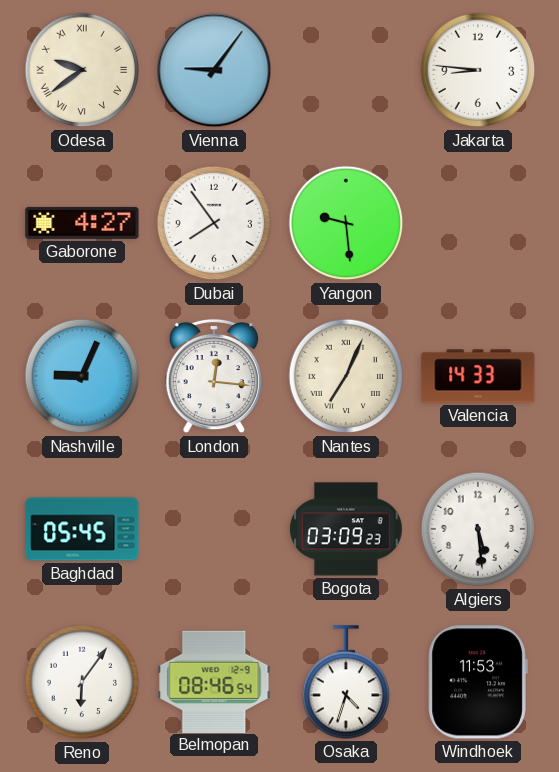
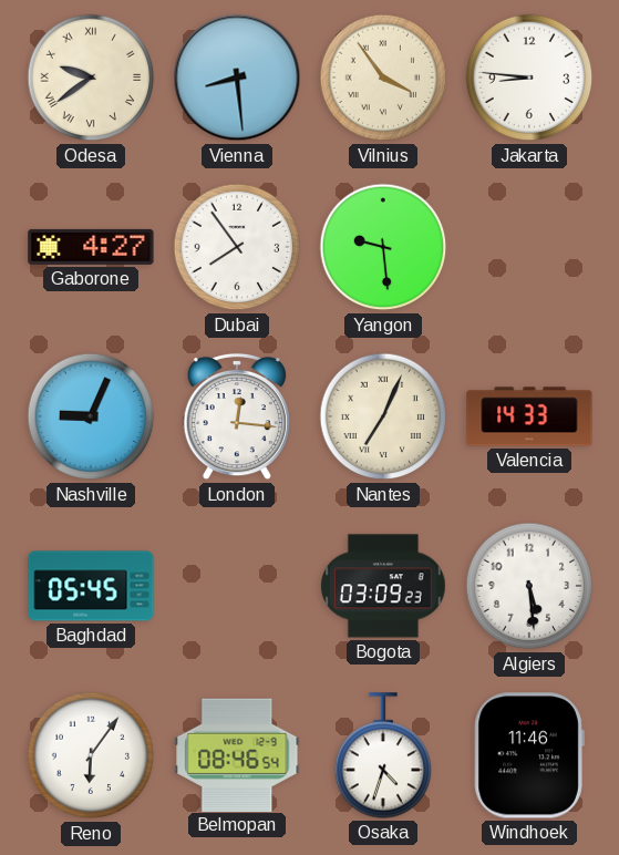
Vienna: 9:06 -> 8:29 (237, 78)
Vilnius: none -> 3:54 (383, 78)
Windhoek: 11:53 -> 11:46 (529, 755)
